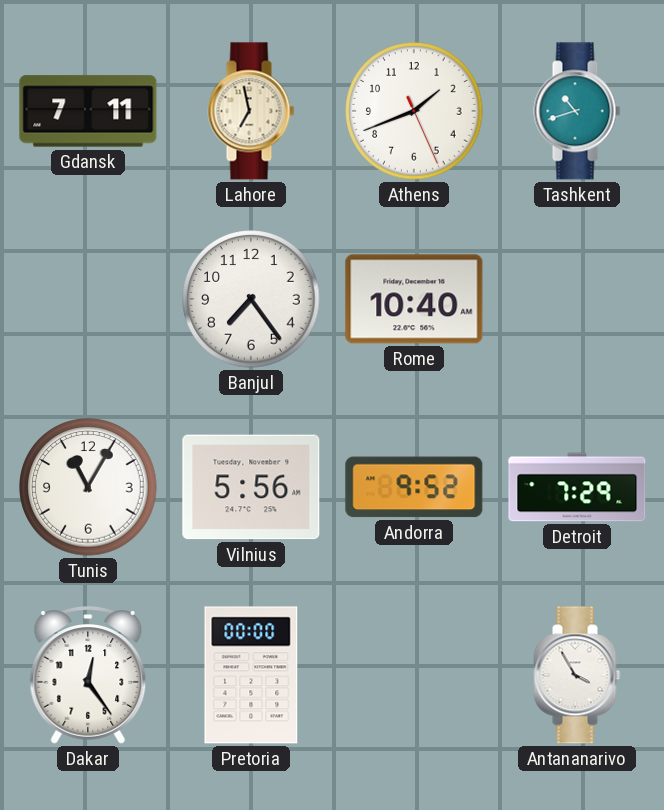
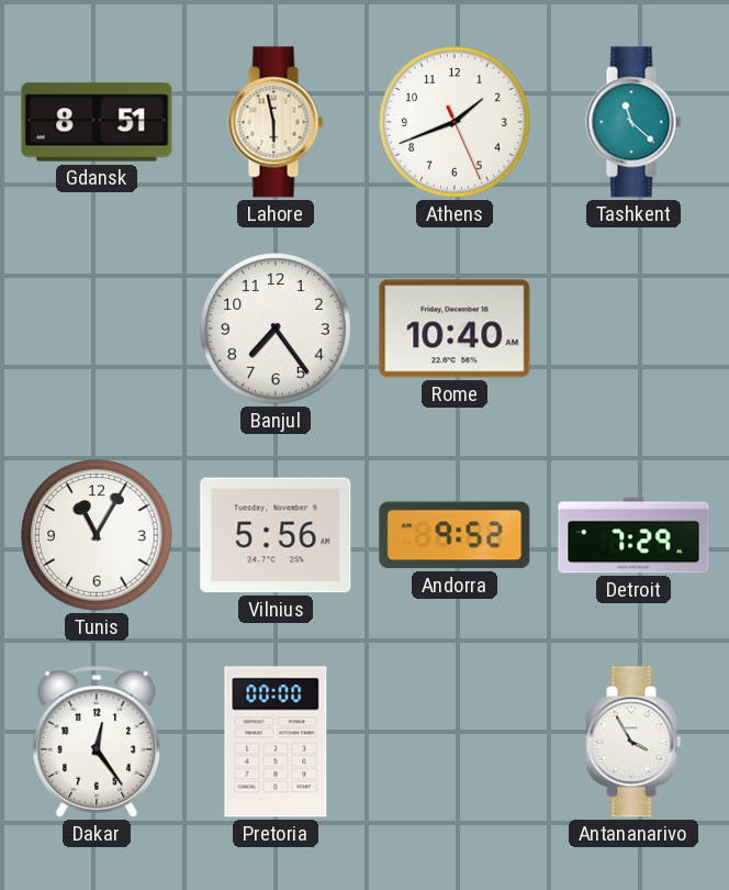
Gdansk: 7:11 -> 8:51 (97, 122)
Lahore: 6:58 -> 5:58 (276, 122)
Tashkent: 10:42 -> 11:22 (633, 122)
